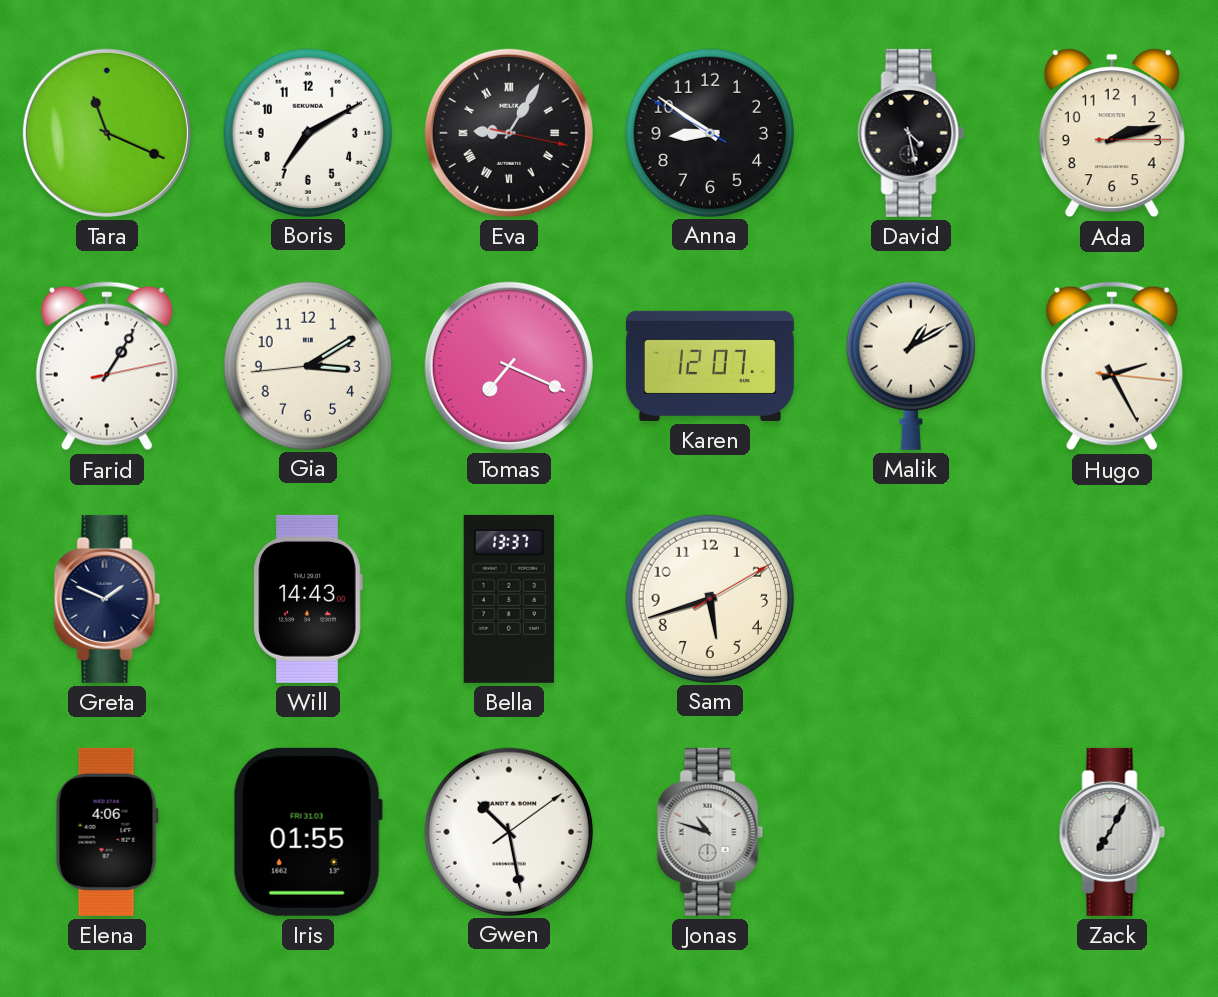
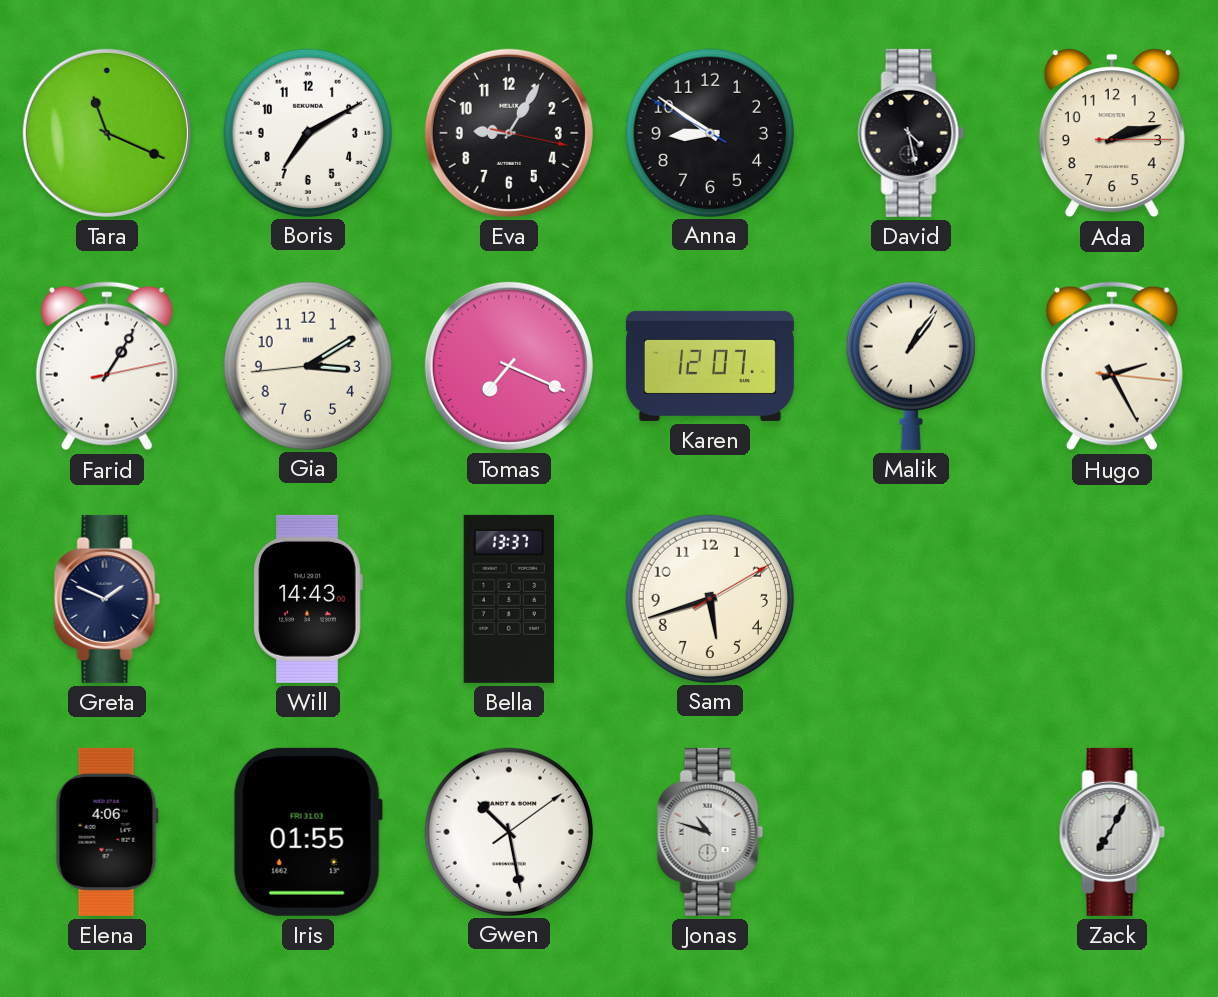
Eva numerals: Roman -> Arabic (509, 133)
Malik: 1:10 -> 1:06 (911, 366)
